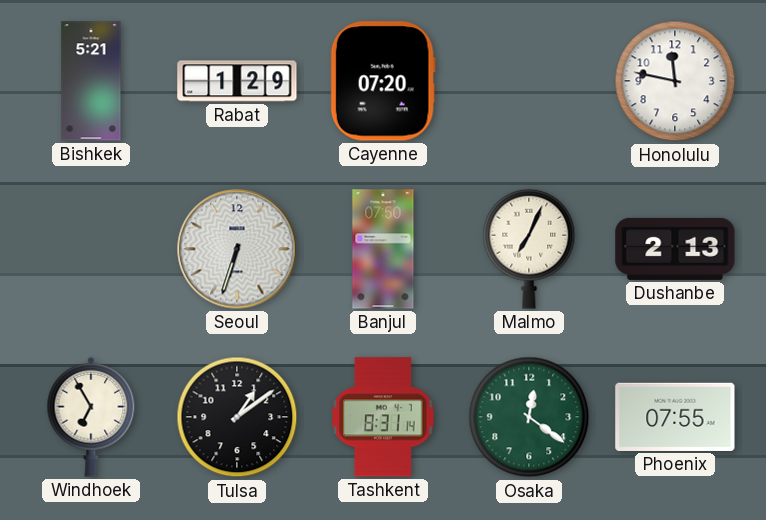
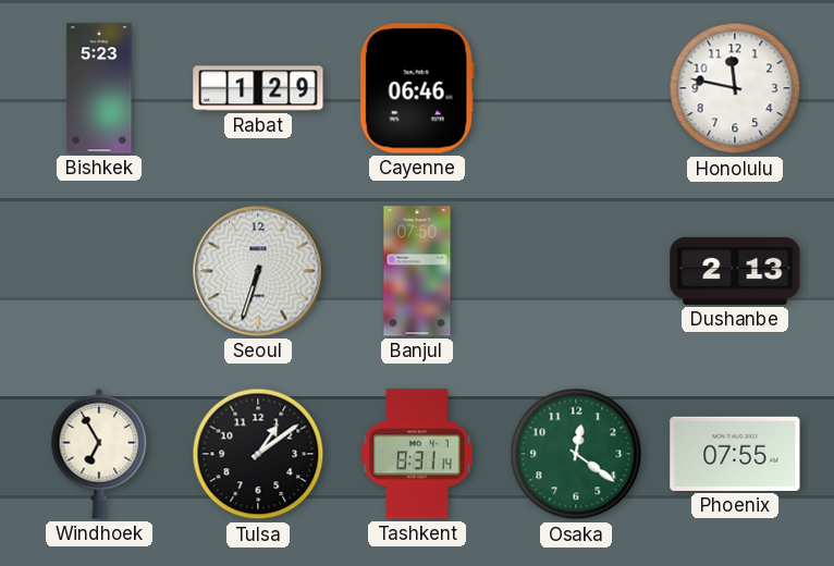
Bishkek: 5:21 -> 5:23 (99, 88)
Cayenne: 07:20 -> 06:46 (417, 88)
Malmo: 7:04 -> none (529, 249)
